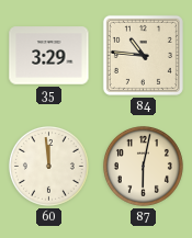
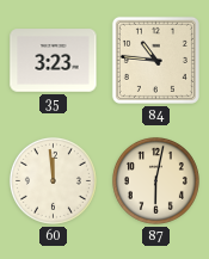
35: 3:29 -> 3:23 (54, 61)
